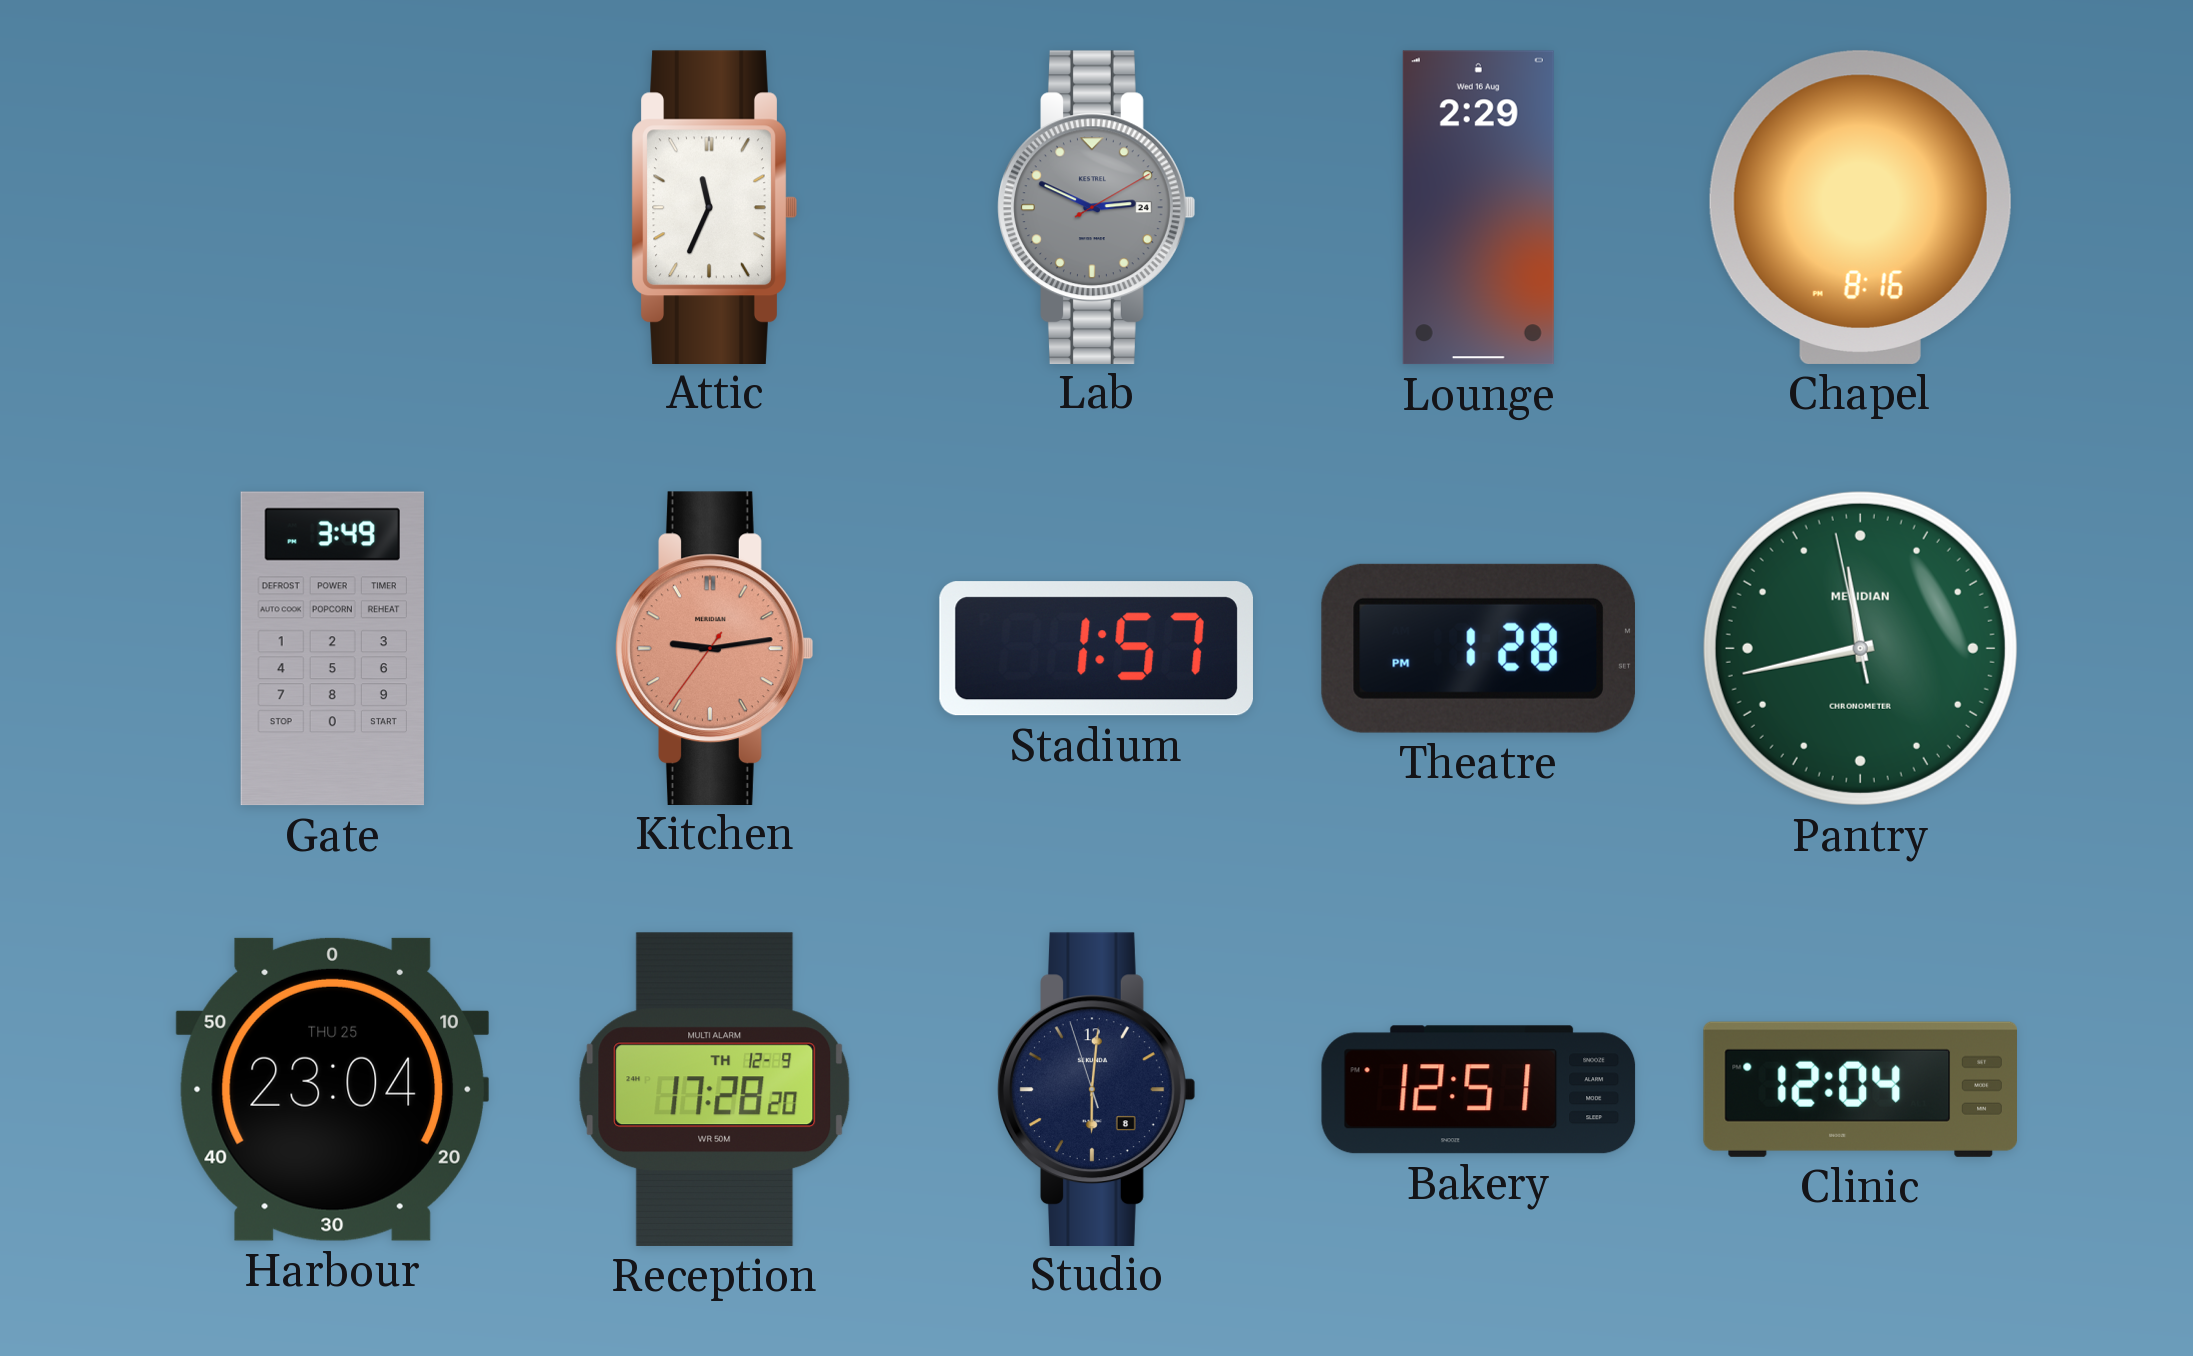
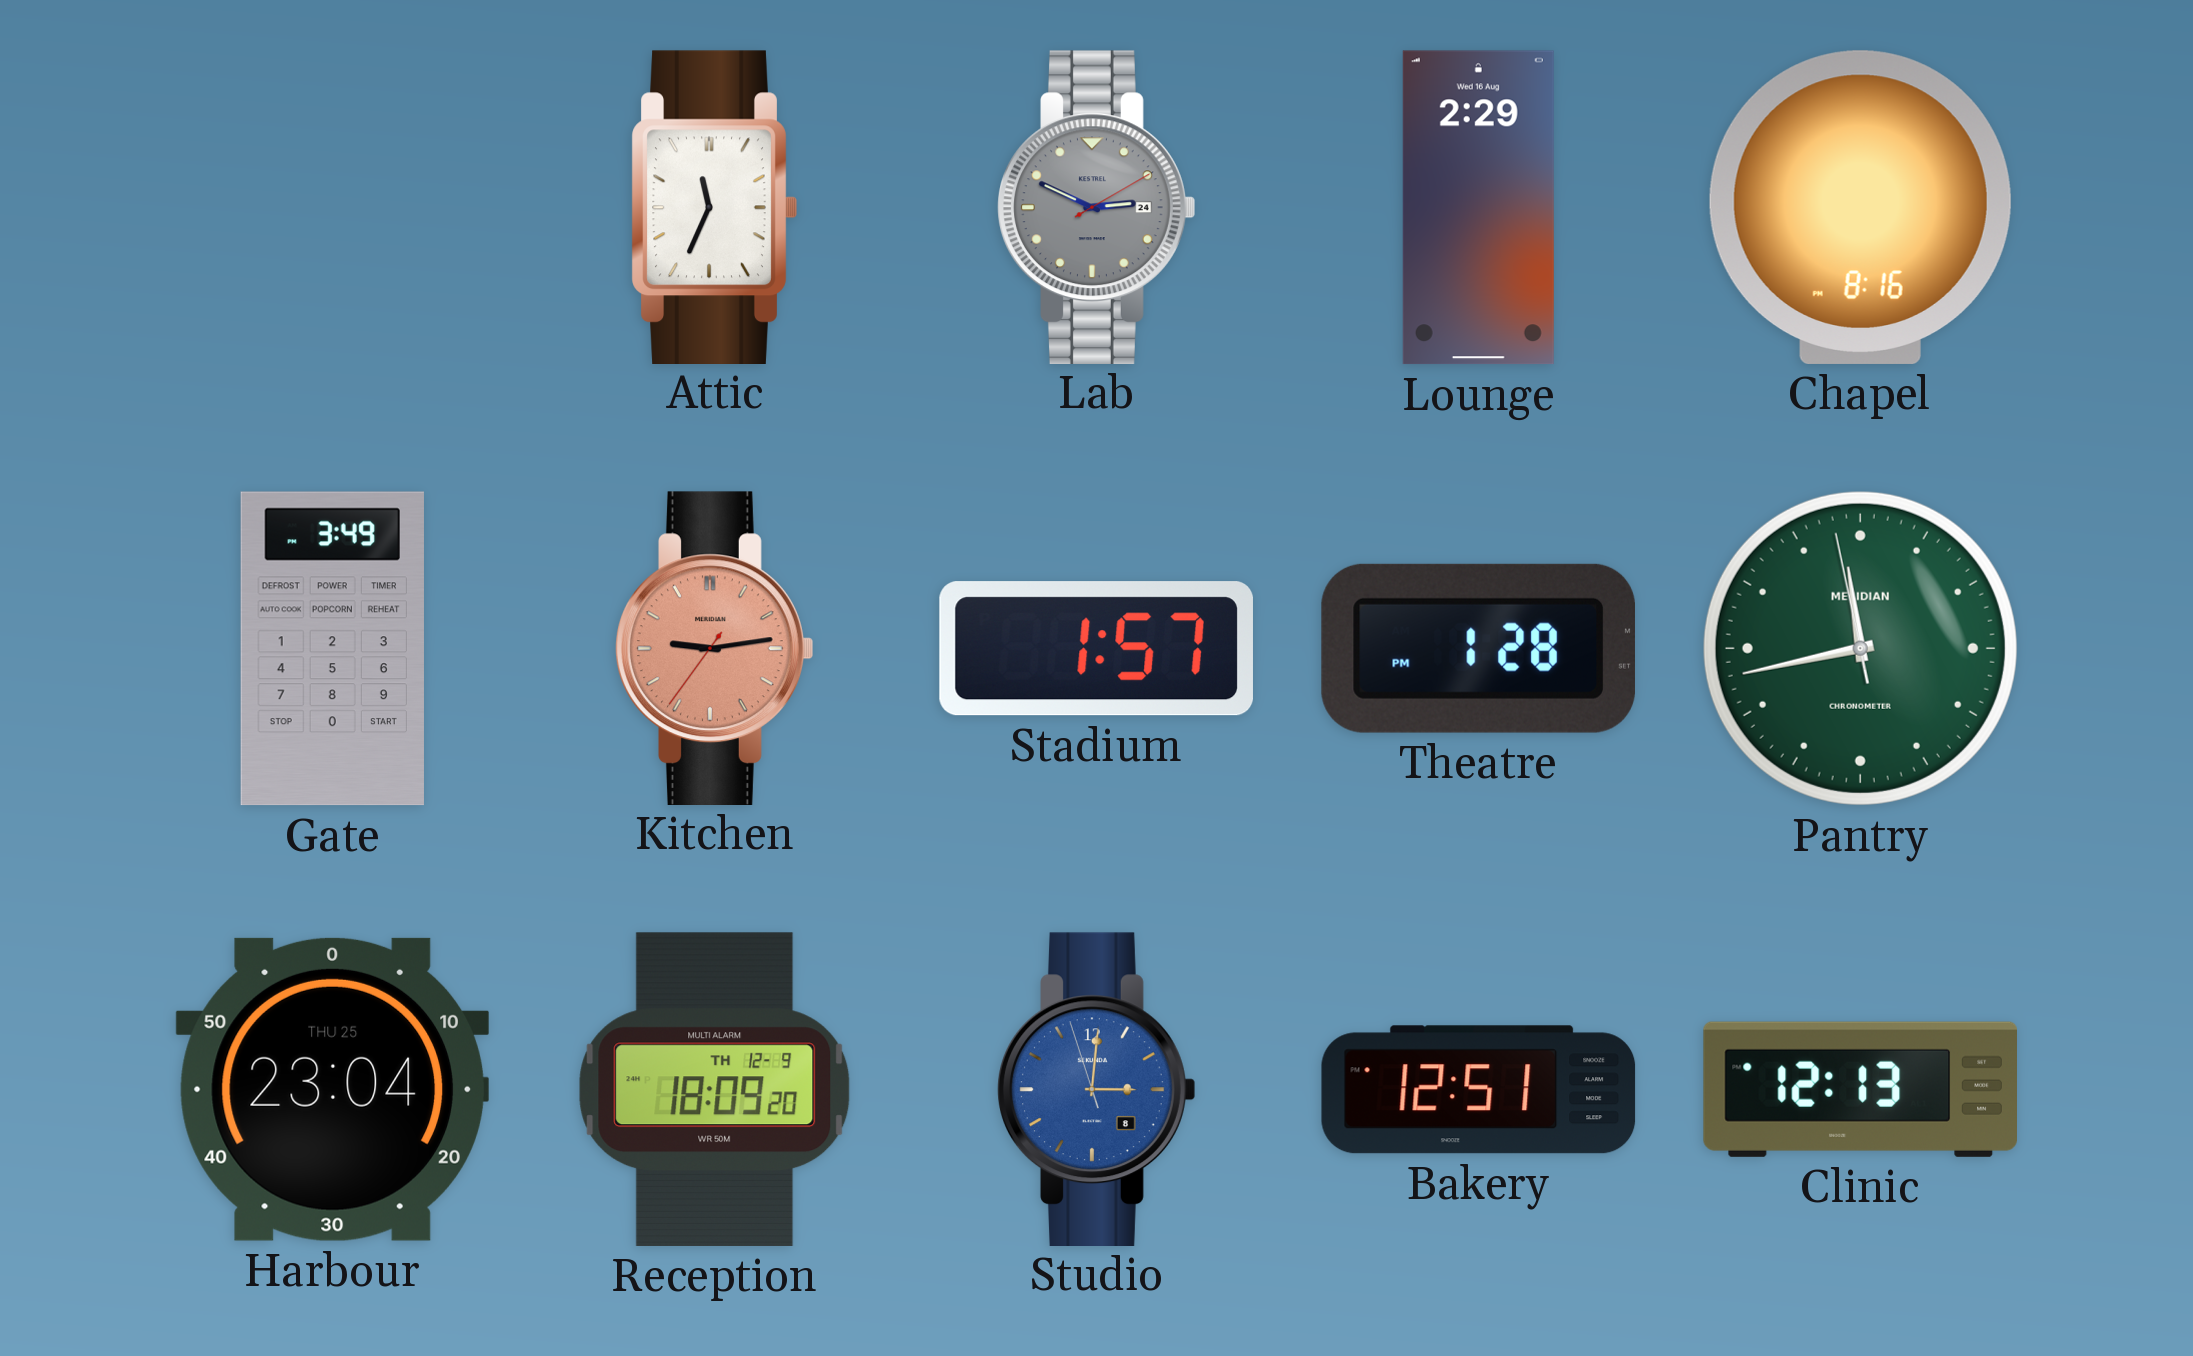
Reception: 17:28 -> 18:09 (715, 1089)
Studio: 6:00 -> 3:00 (1097, 1089)
Studio dial: navy -> blue (1097, 1089)
Clinic: 12:04 -> 12:13 (1860, 1089)
